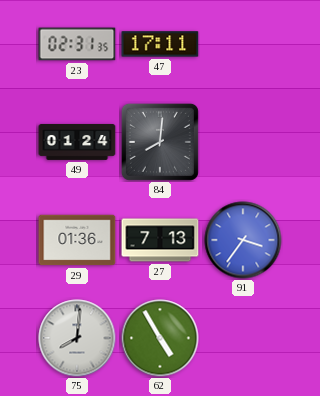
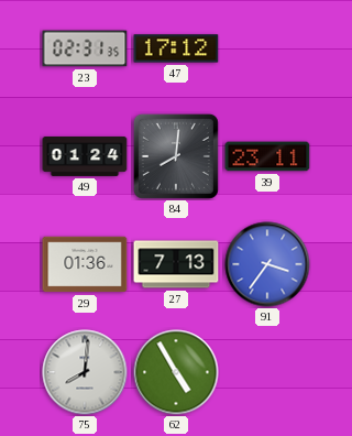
47: 17:11 -> 17:12 (176, 48)
39: none -> 23:11 (267, 156)
